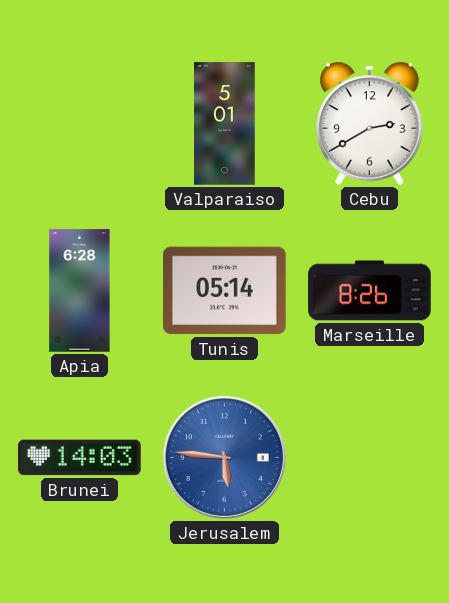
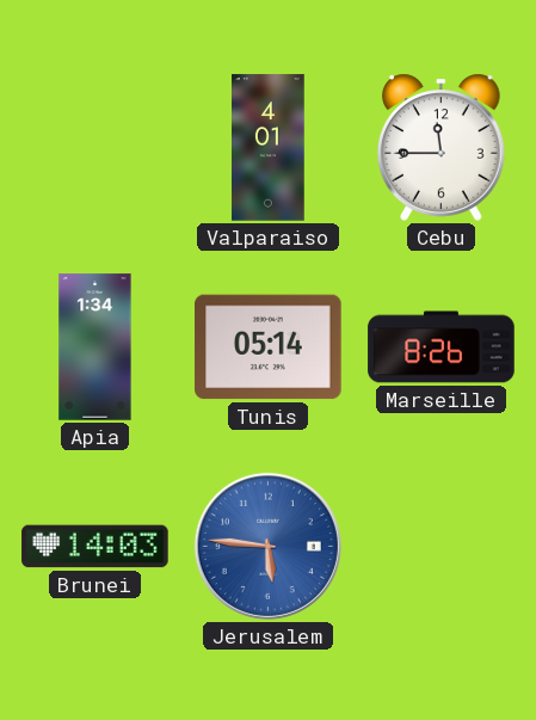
Valparaiso: 5:01 -> 4:01 (269, 148)
Cebu: 2:40 -> 11:45 (440, 147)
Apia: 6:28 -> 1:34 (96, 347)
